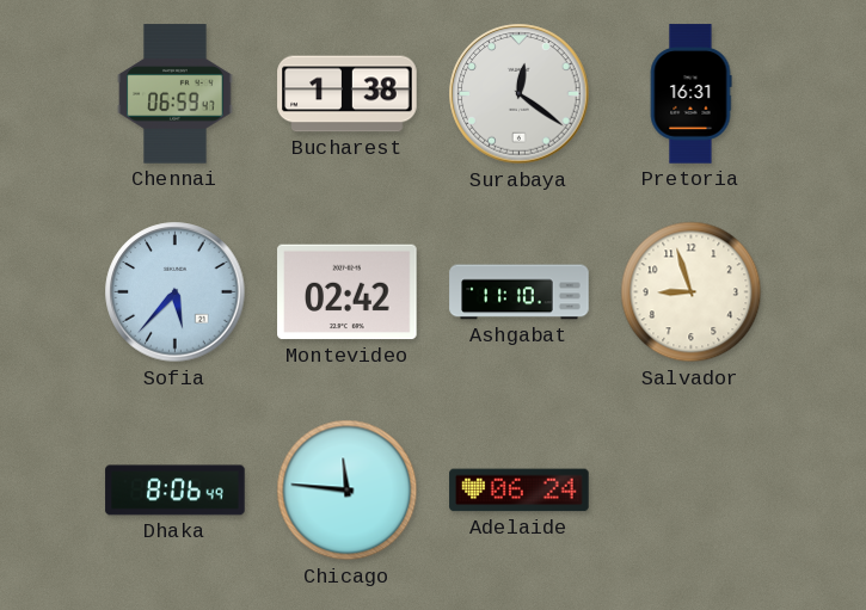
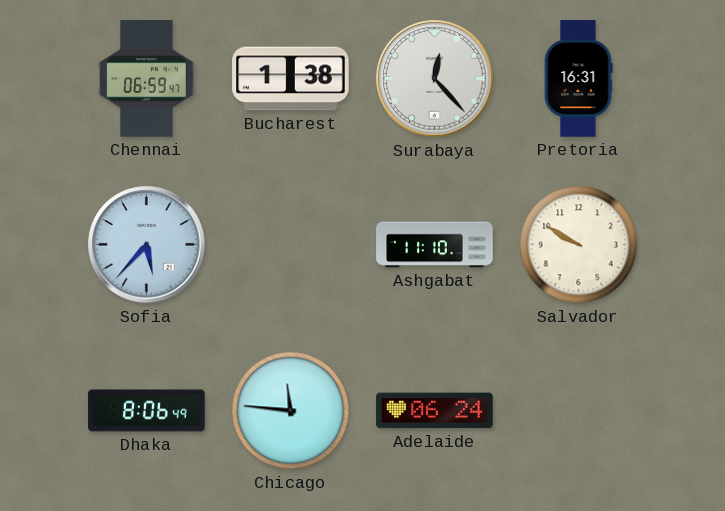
Surabaya: 12:21 -> 12:23 (435, 79)
Montevideo: 02:42 -> none (348, 292)
Salvador: 8:57 -> 9:50 (579, 245)
